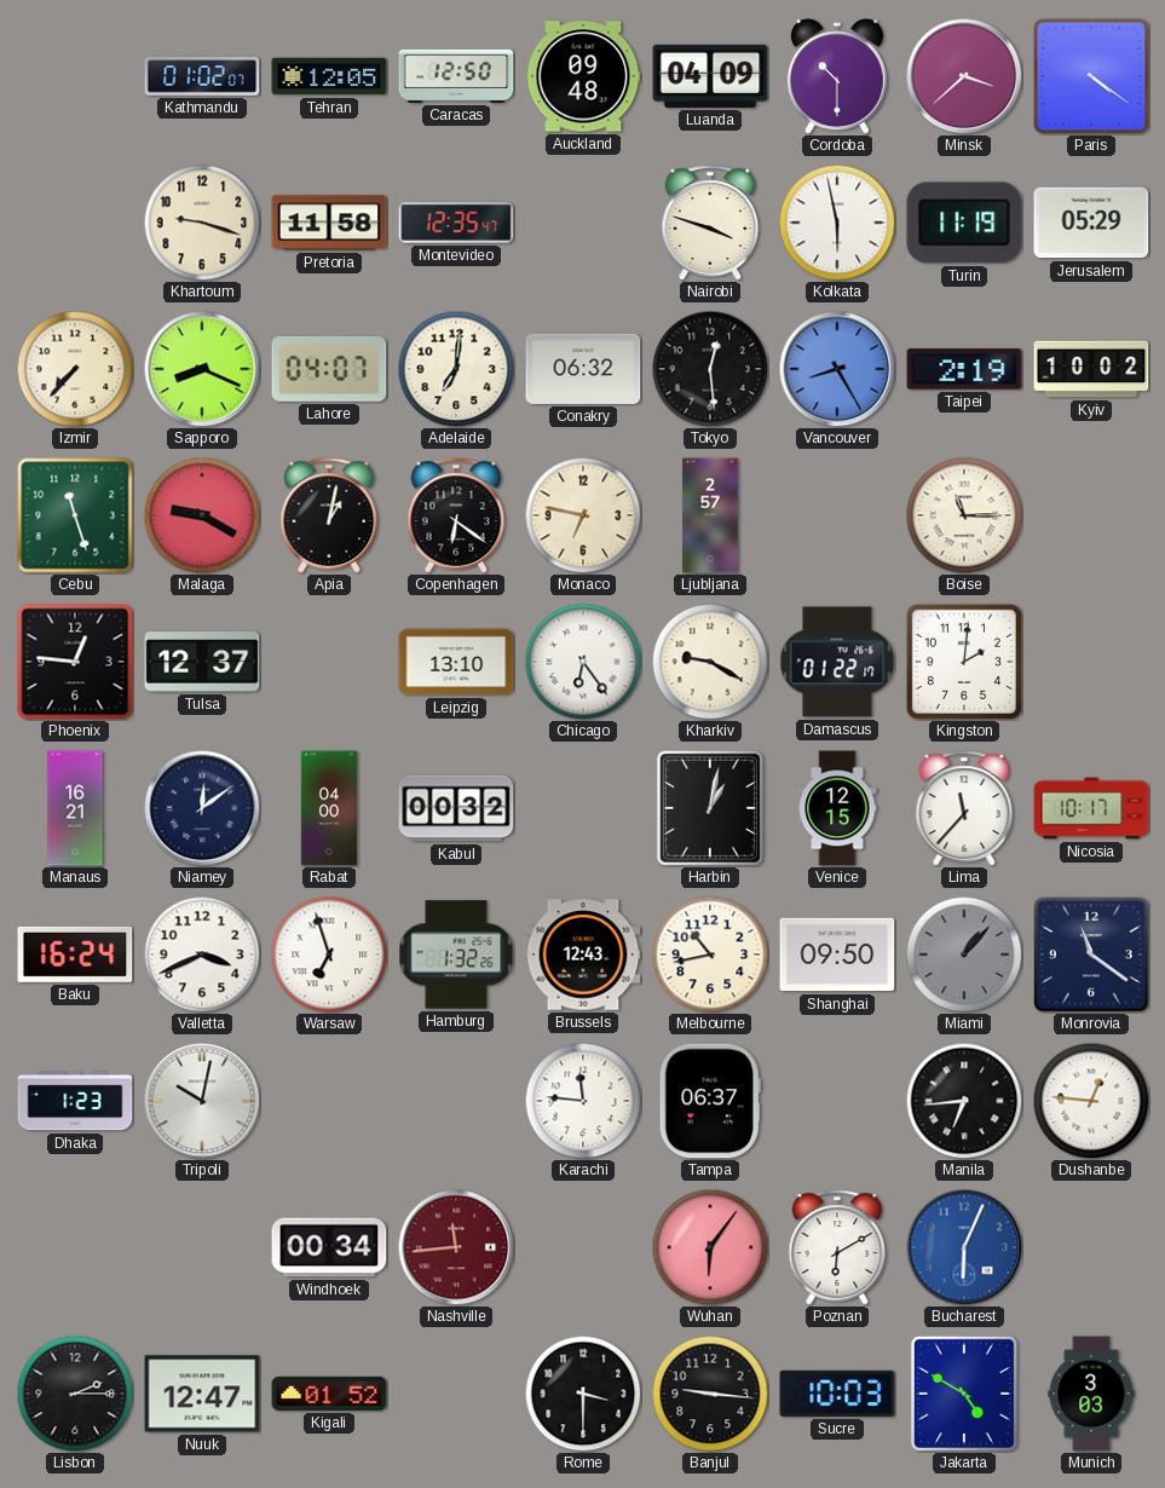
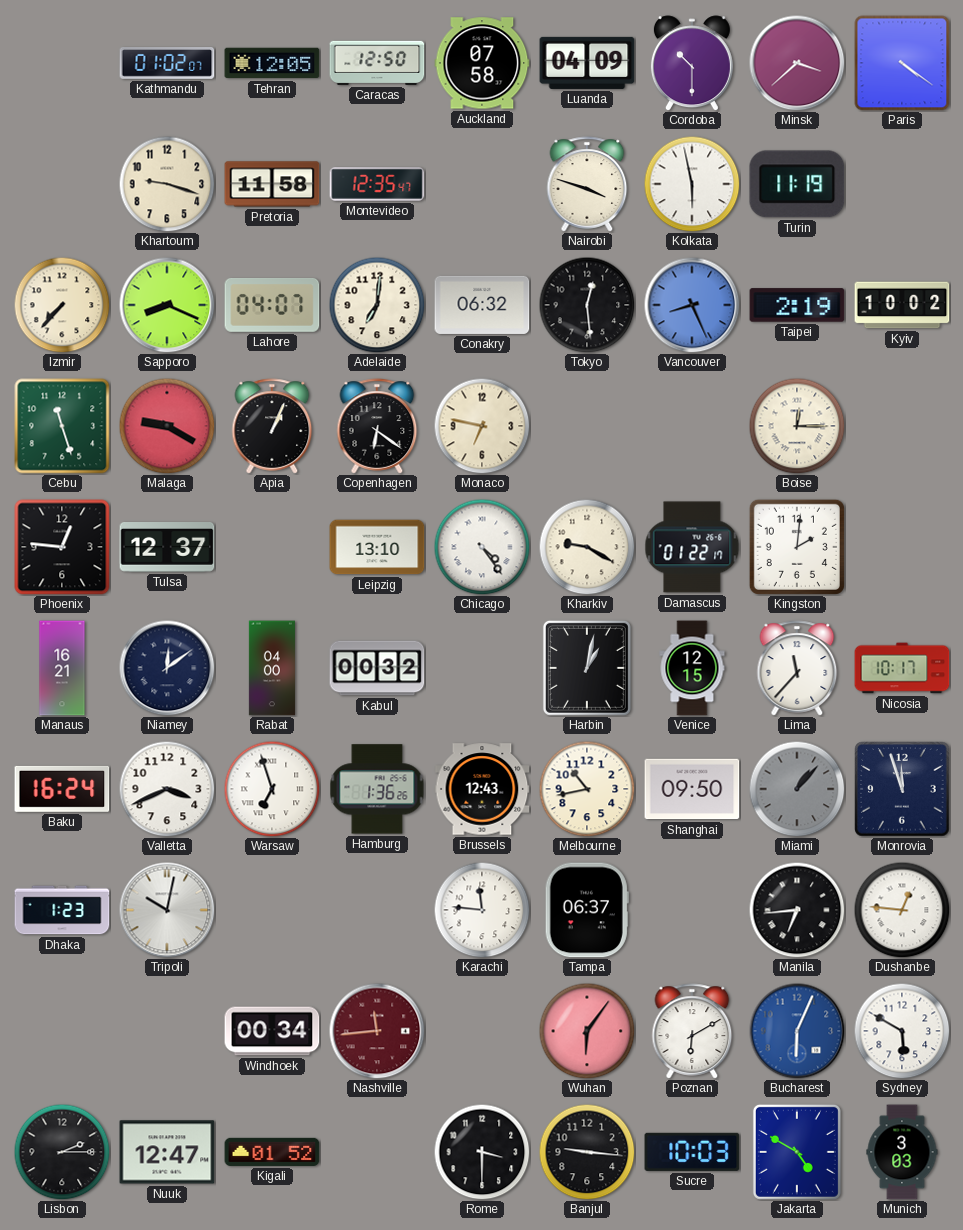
Auckland: 09:48 -> 07:58 (482, 63)
Jerusalem: 05:29 -> none (1091, 223)
Vancouver: 8:25 -> 8:26 (692, 305)
Apia: 1:02 -> 1:04 (272, 426)
Ljubljana: 2:57 -> none (710, 515)
Boise: 11:15 -> 12:15 (797, 426)
Chicago: 6:24 -> 4:24 (482, 547)
Hamburg: 1:32 -> 1:36 (377, 789)
Monrovia: 11:21 -> 11:57 (902, 789)
Sydney: none -> 5:50 (902, 1031)
